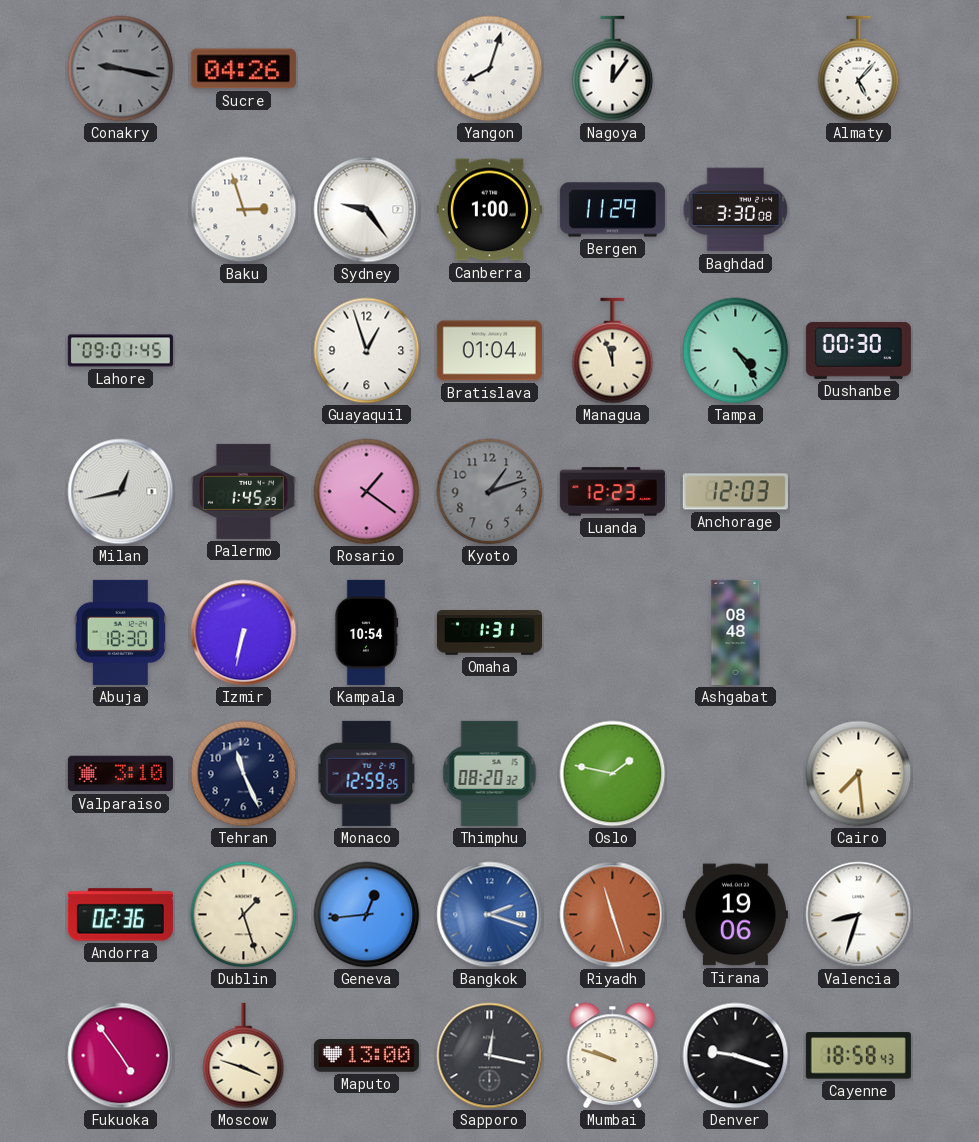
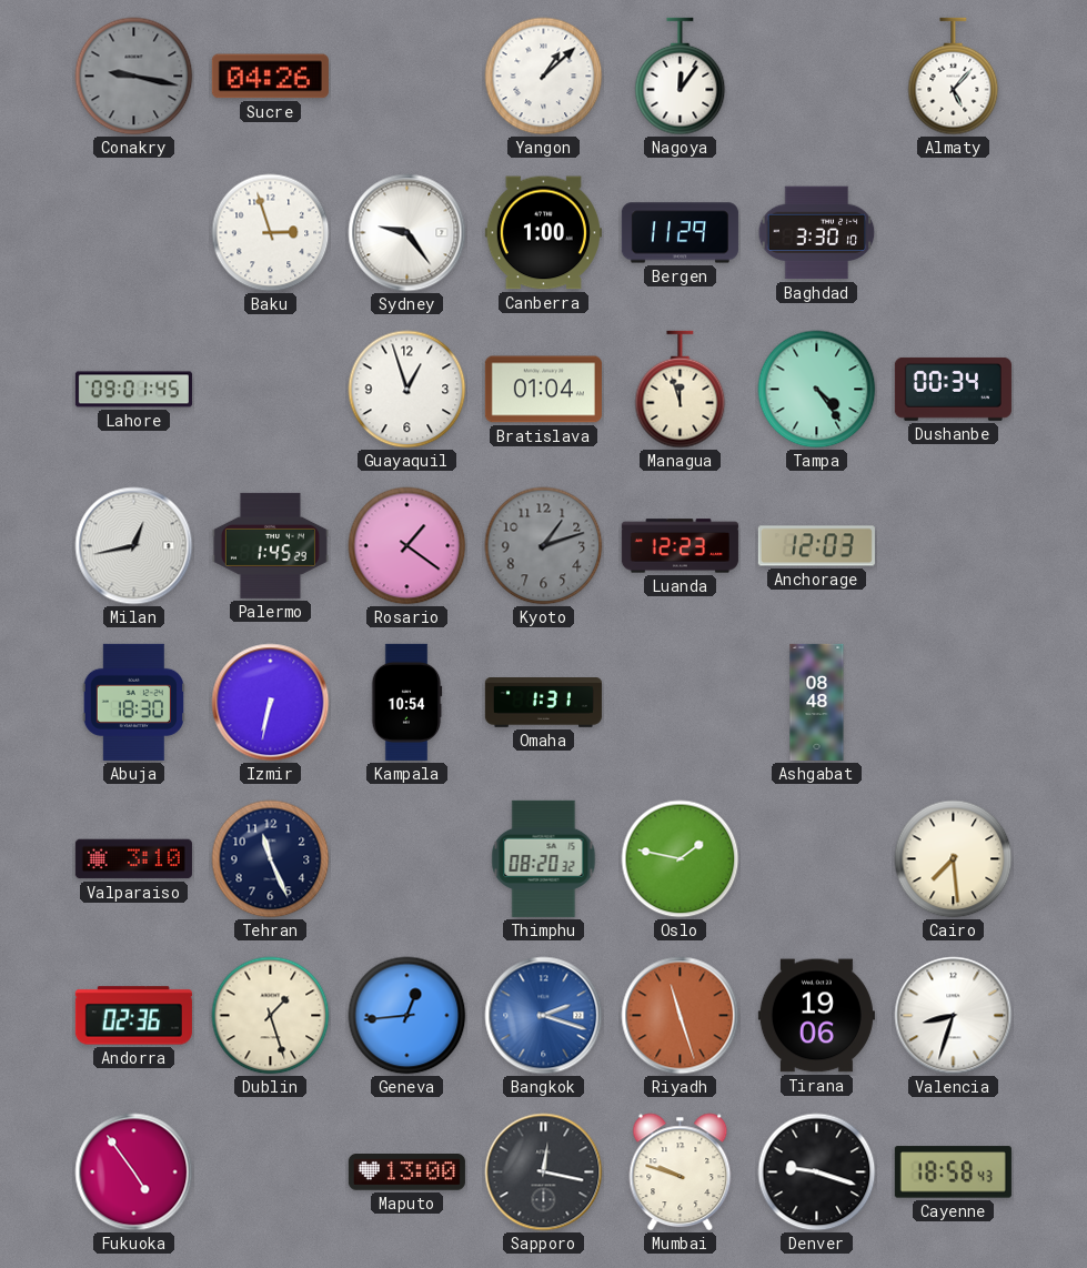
Yangon: 8:03 -> 1:08 (544, 77)
Baghdad: 3:30:08 -> 3:30:10 (817, 233)
Dushanbe: 00:30 -> 00:34 (953, 389)
Monaco: 12:59 -> none (367, 773)
Moscow: 3:48 -> none (244, 1056)
